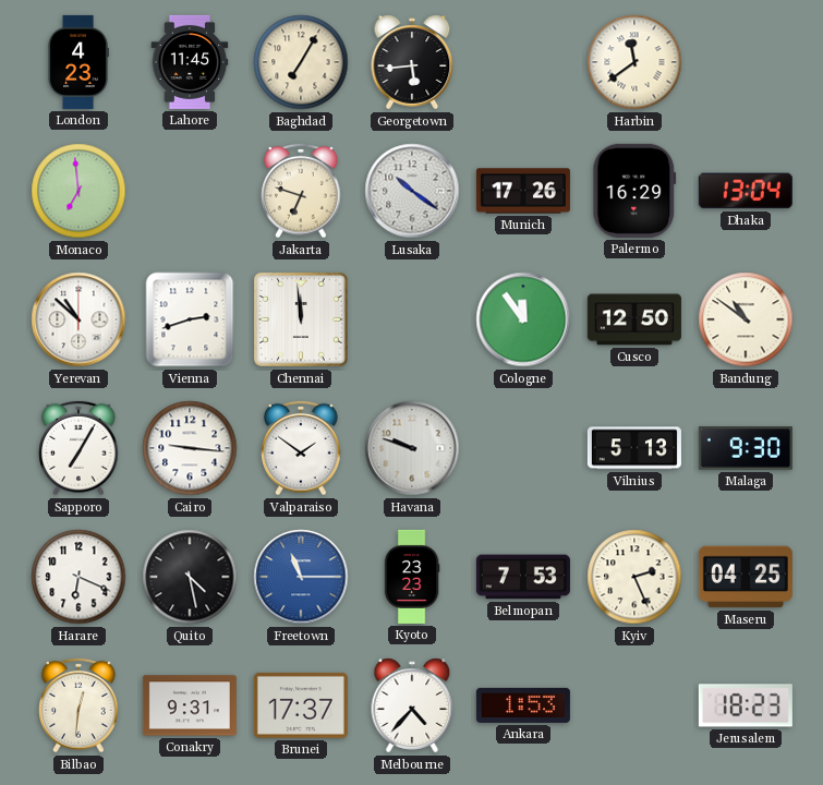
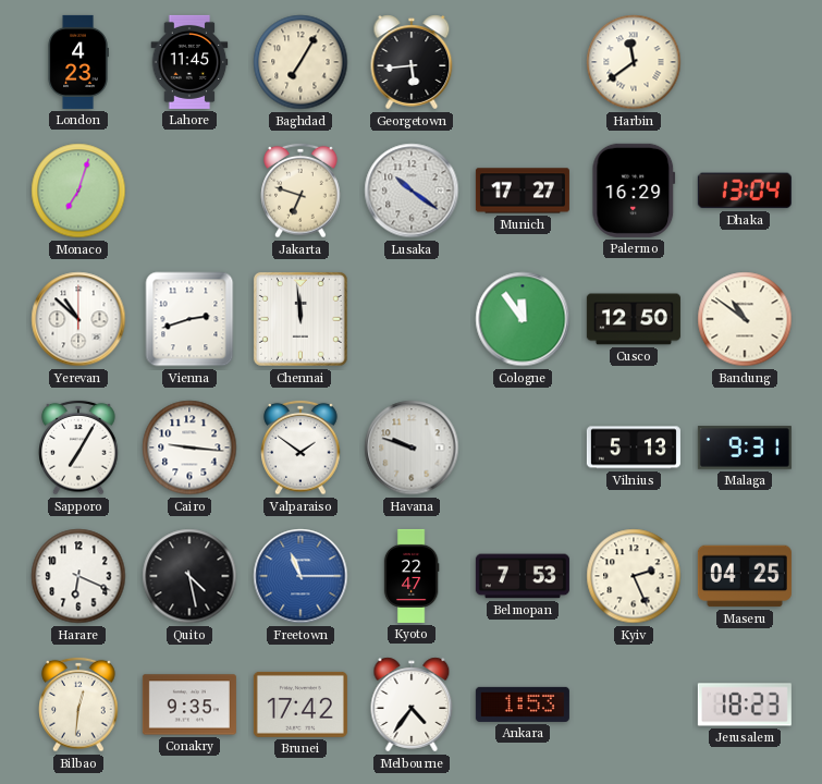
Monaco: 6:59 -> 7:03 (78, 191)
Munich: 17:26 -> 17:27 (523, 191)
Malaga: 9:30 -> 9:31 (745, 448)
Kyoto: 23:23 -> 22:47 (412, 576)
Conakry: 9:31 -> 9:35 (189, 705)
Brunei: 17:37 -> 17:42 (300, 705)
Melbourne: 4:37 -> 4:36 (412, 705)
